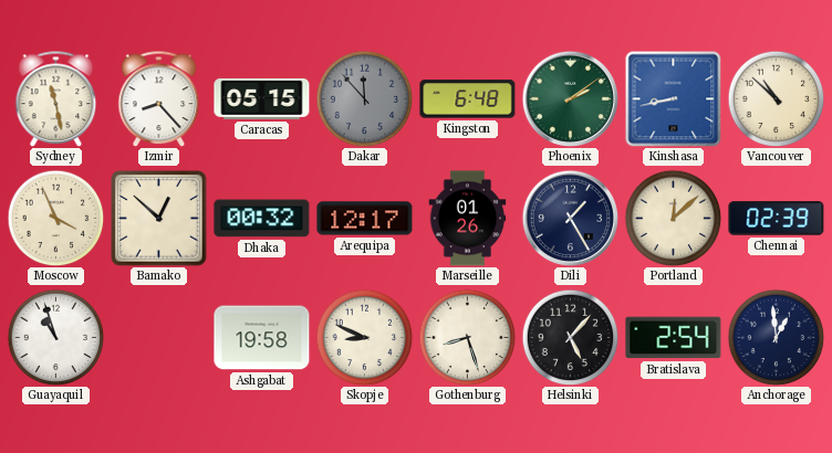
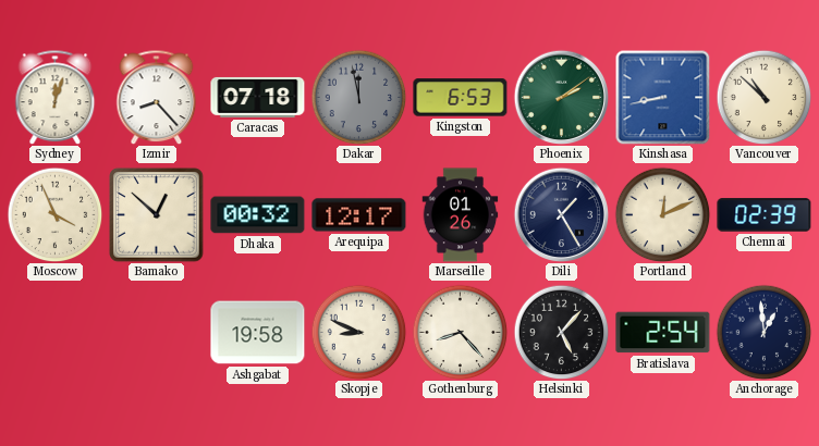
Sydney: 11:28 -> 12:03 (56, 97)
Caracas: 05:15 -> 07:18 (258, 97)
Dakar: 11:53 -> 11:58 (358, 97)
Kingston: 6:48 -> 6:53 (461, 98)
Portland: 12:08 -> 12:11 (662, 214)
Guayaquil: 10:57 -> none (55, 337)
Gothenburg: 8:27 -> 8:23 (460, 332)
